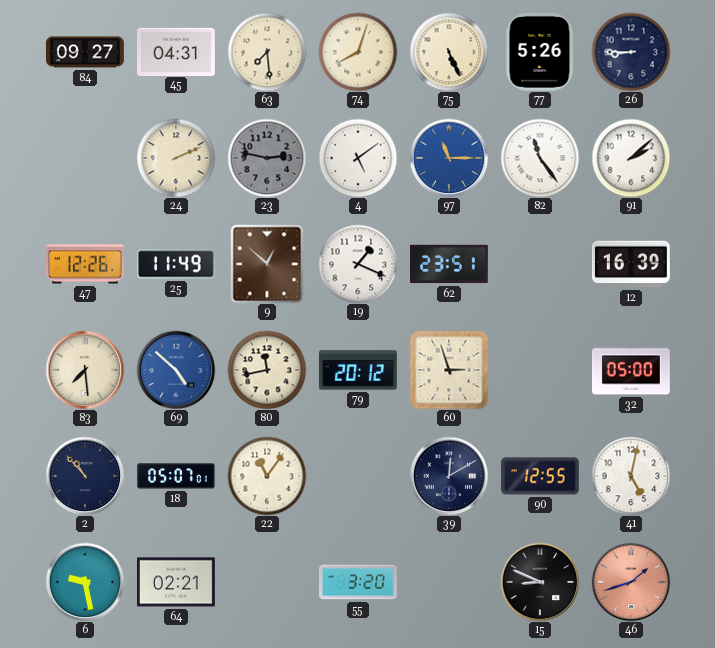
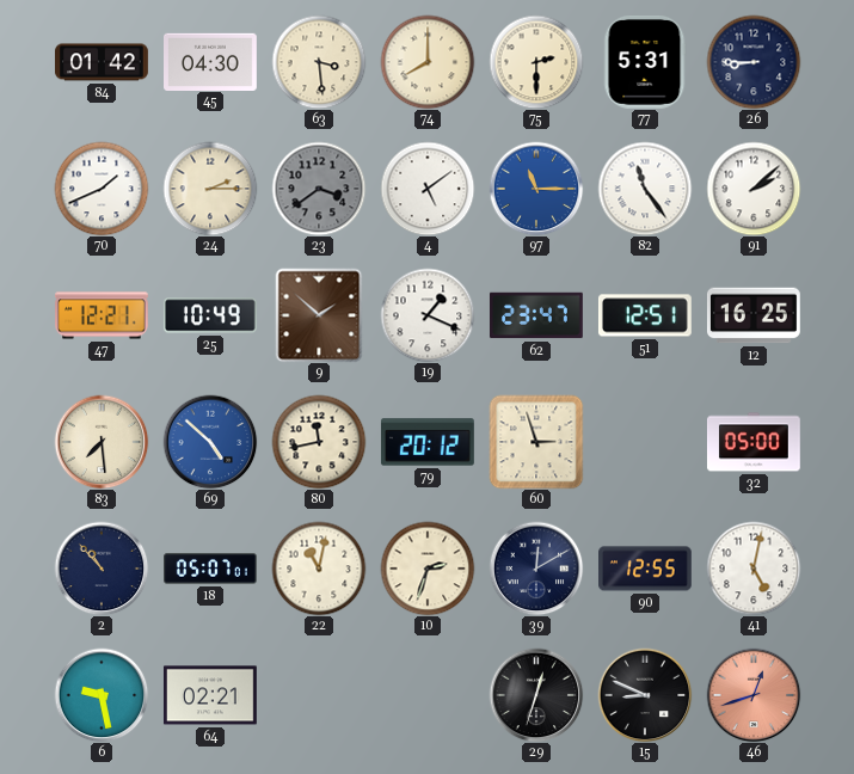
84: 09:27 -> 01:42 (103, 62)
45: 04:31 -> 04:30 (211, 61)
63: 7:29 -> 3:29 (319, 62)
74: 8:03 -> 8:00 (428, 62)
75: 5:26 -> 2:30 (536, 62)
77: 5:26 -> 5:31 (645, 63)
70: none -> 1:41 (102, 189)
24: 2:11 -> 2:15 (210, 189)
23: 2:47 -> 3:39 (319, 189)
47: 12:26 -> 12:21 (103, 315)
25: 11:49 -> 10:49 (210, 315)
9: 12:52 -> 1:52 (319, 315)
62: 23:51 -> 23:47 (536, 315)
51: none -> 12:51 (645, 315)
12: 16:39 -> 16:25 (754, 315)
22: 11:06 -> 11:02 (319, 569)
10: none -> 2:33 (428, 569)
55: 3:20 -> none (359, 582)
29: none -> 12:33 (536, 695)
46: 1:42 -> 12:42 (754, 695)
